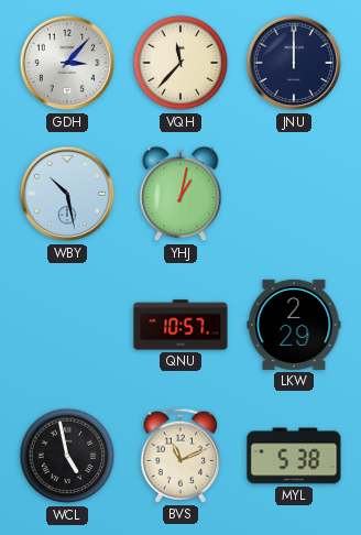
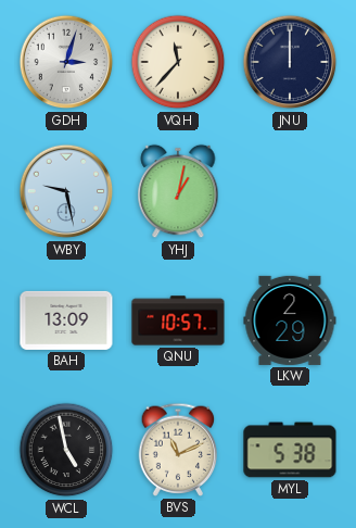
GDH: 3:07 -> 3:03 (66, 62)
WBY: 10:28 -> 9:28 (66, 191)
BAH: none -> 13:09 (66, 320)
